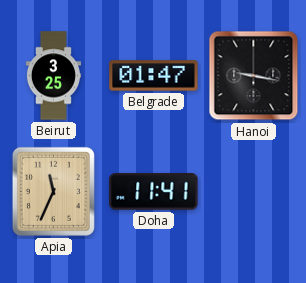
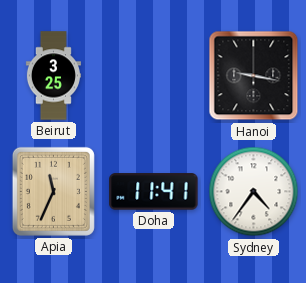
Belgrade: 01:47 -> none (154, 76)
Sydney: none -> 4:36 (254, 192)
